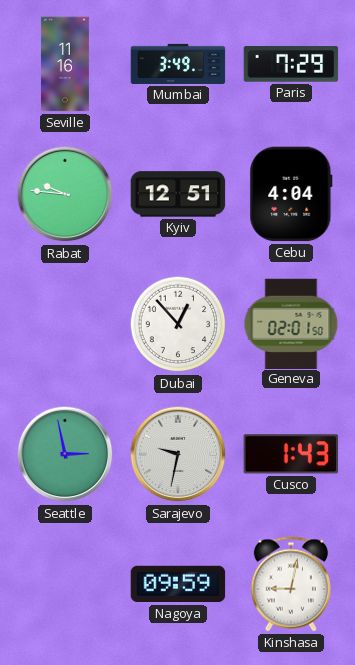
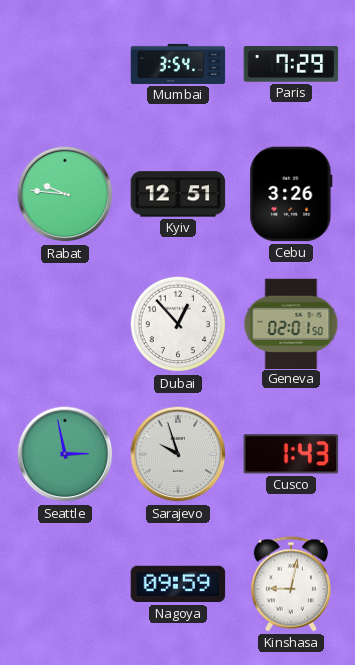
Seville: 11:16 -> none (65, 64)
Mumbai: 3:49 -> 3:54 (178, 64)
Cebu: 4:04 -> 3:26 (291, 194)
Sarajevo: 9:32 -> 9:57 (178, 454)
